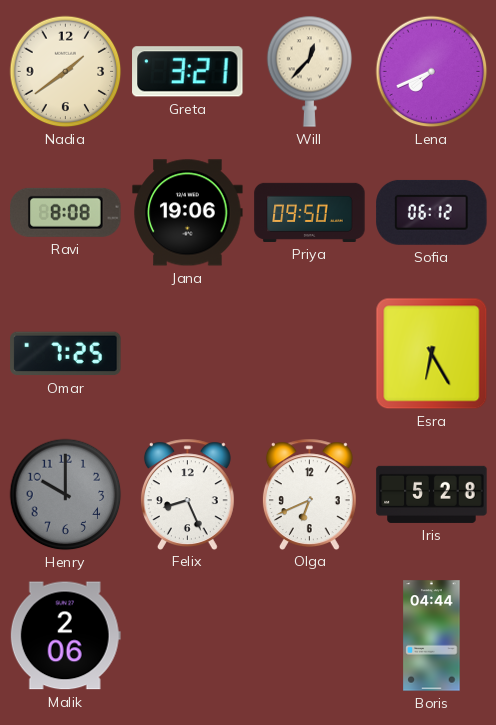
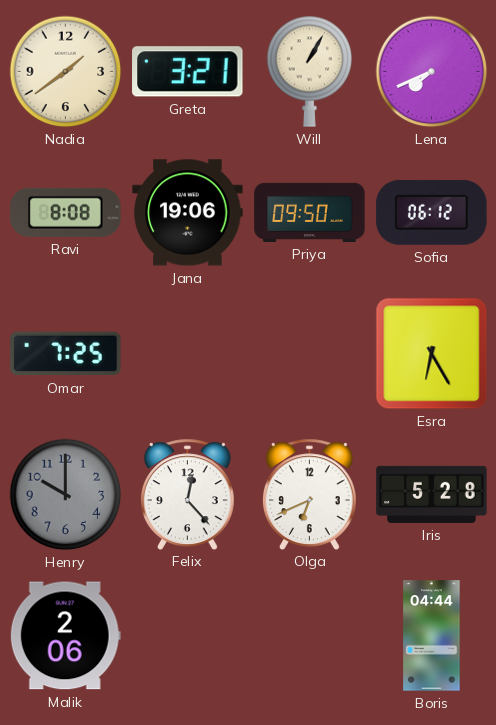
Will: 12:37 -> 1:05 (310, 71)
Felix: 8:26 -> 12:23 (187, 494)
